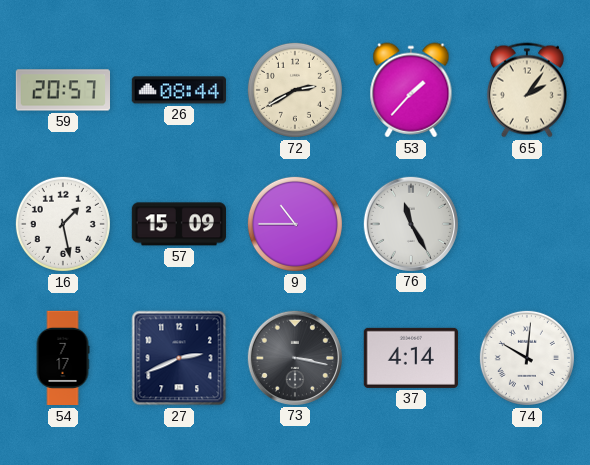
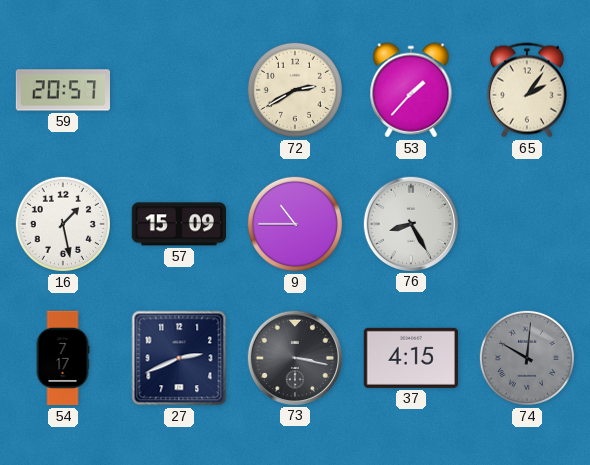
26: 08:44 -> none (178, 90)
76: 11:25 -> 8:25 (410, 223)
37: 4:14 -> 4:15 (411, 358)
74 dial: white -> grey (527, 358)
